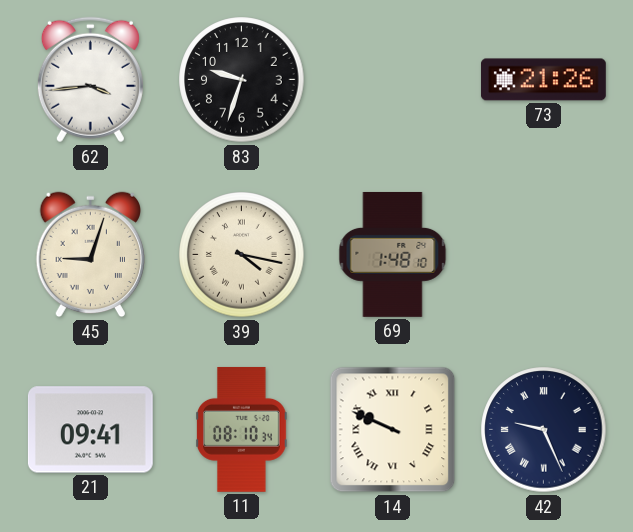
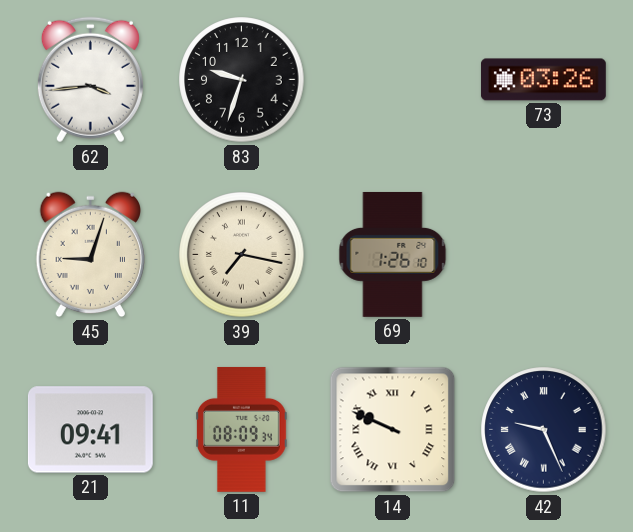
73: 21:26 -> 03:26 (543, 80)
39: 4:17 -> 7:17 (242, 255)
69: 1:48 -> 1:26 (393, 254)
11: 08:10 -> 08:09 (242, 429)
